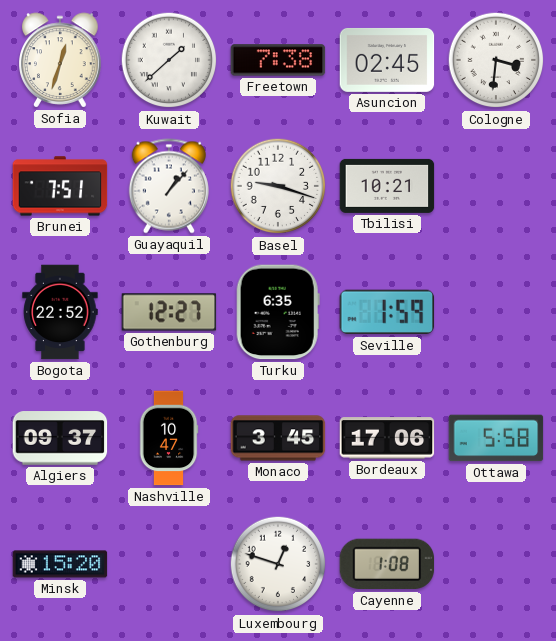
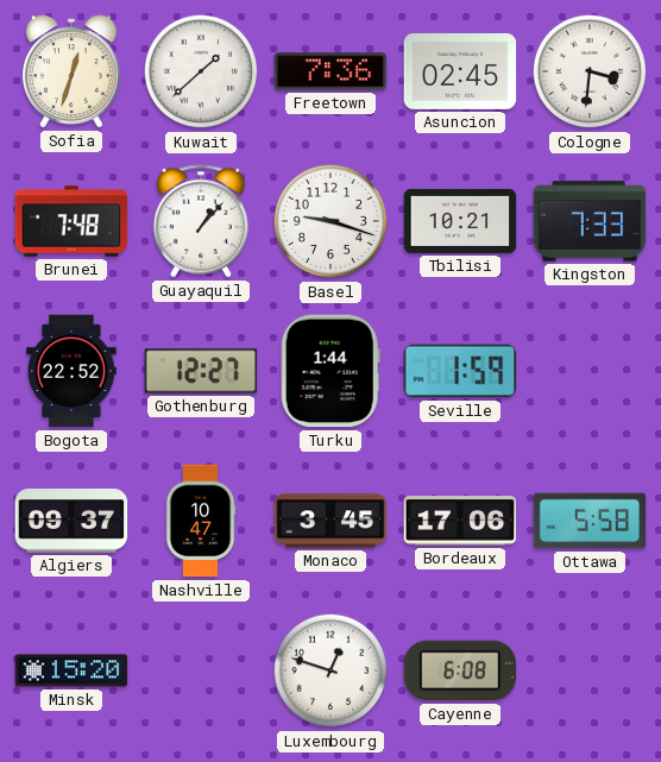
Freetown: 7:38 -> 7:36 (330, 71)
Brunei: 7:51 -> 7:48 (71, 221)
Kingston: none -> 7:33 (590, 221)
Turku: 6:35 -> 1:44 (330, 371)
Cayenne: 1:08 -> 6:08 (460, 670)
